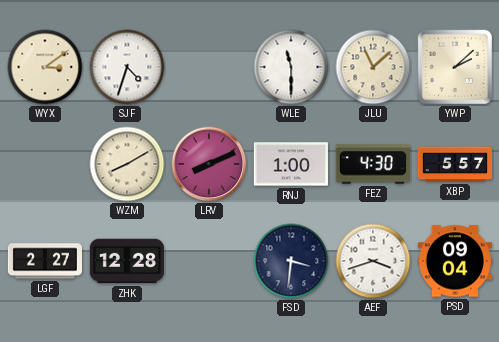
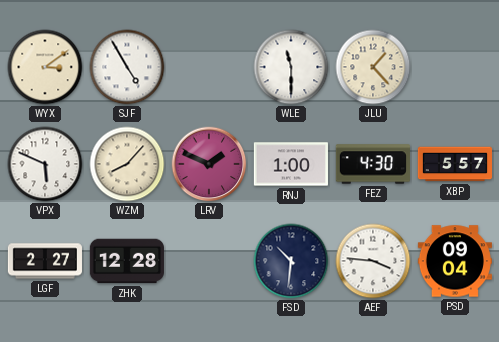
SJF: 4:33 -> 4:55 (127, 67)
JLU: 11:08 -> 1:23 (373, 67)
YWP: 2:08 -> none (455, 67)
VPX: none -> 5:49 (45, 164)
WZM: 8:10 -> 8:07 (127, 164)
LRV: 8:11 -> 1:49 (209, 164)
FSD: 3:31 -> 10:31 (291, 261)
AEF: 3:42 -> 3:46 (373, 261)
